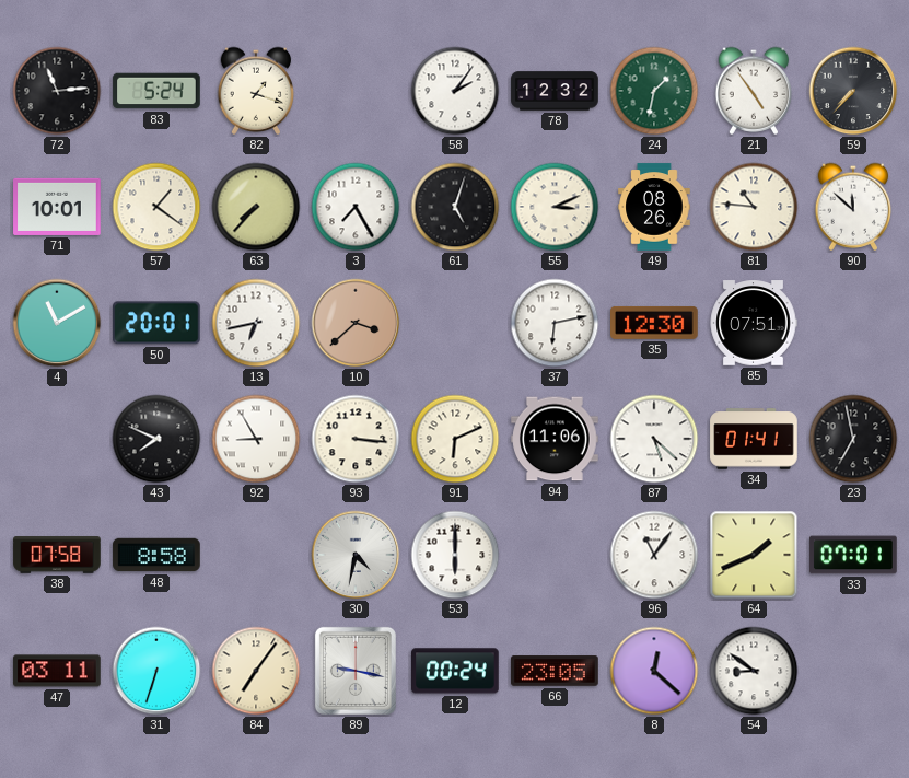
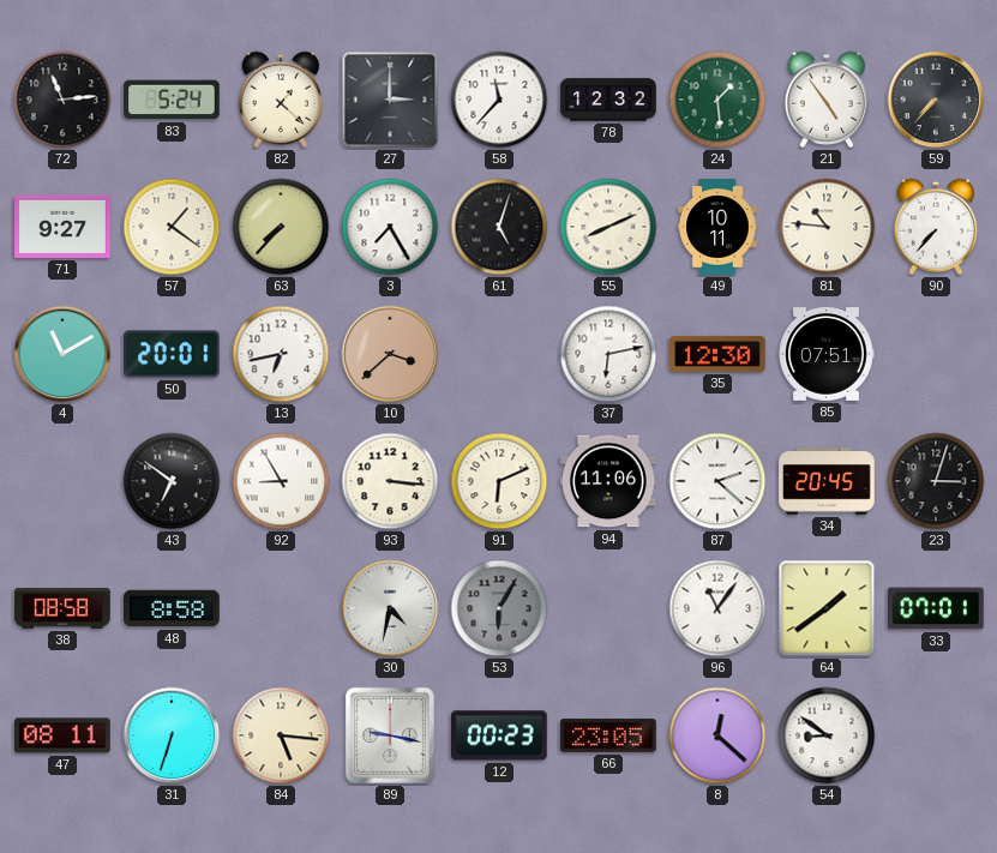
82: 1:18 -> 1:22 (281, 100)
27: none -> 3:00 (390, 100)
58: 2:06 -> 11:37 (499, 100)
24: 1:32 -> 1:29 (717, 100)
71: 10:01 -> 9:27 (62, 227)
55: 3:11 -> 8:11 (608, 227)
49: 08:26 -> 10:11 (717, 227)
90: 11:52 -> 7:37 (936, 227)
43: 7:49 -> 6:51 (172, 481)
87: 5:22 -> 2:22 (717, 481)
34: 01:41 -> 20:45 (827, 481)
23: 6:58 -> 3:03 (936, 481)
38: 07:58 -> 08:58 (62, 608)
53: 6:00 -> 6:05 (499, 608)
53 dial: white -> grey (499, 608)
64: 1:41 -> 1:39 (827, 608)
47: 03:11 -> 08:11 (62, 735)
84: 7:06 -> 5:16 (281, 735)
12: 00:24 -> 00:23 (499, 735)
